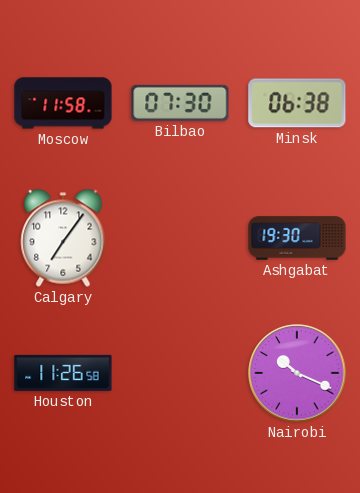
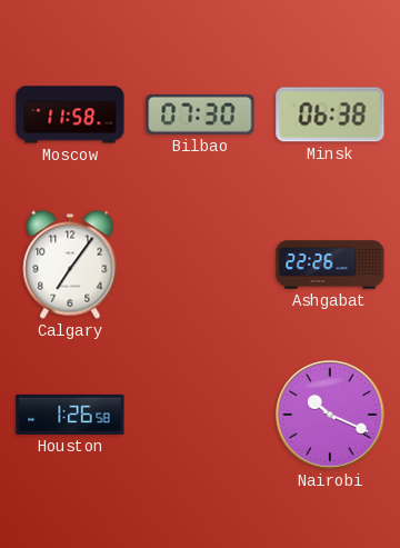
Ashgabat: 19:30 -> 22:26 (330, 265)
Houston: 11:26 -> 1:26 (70, 415)
